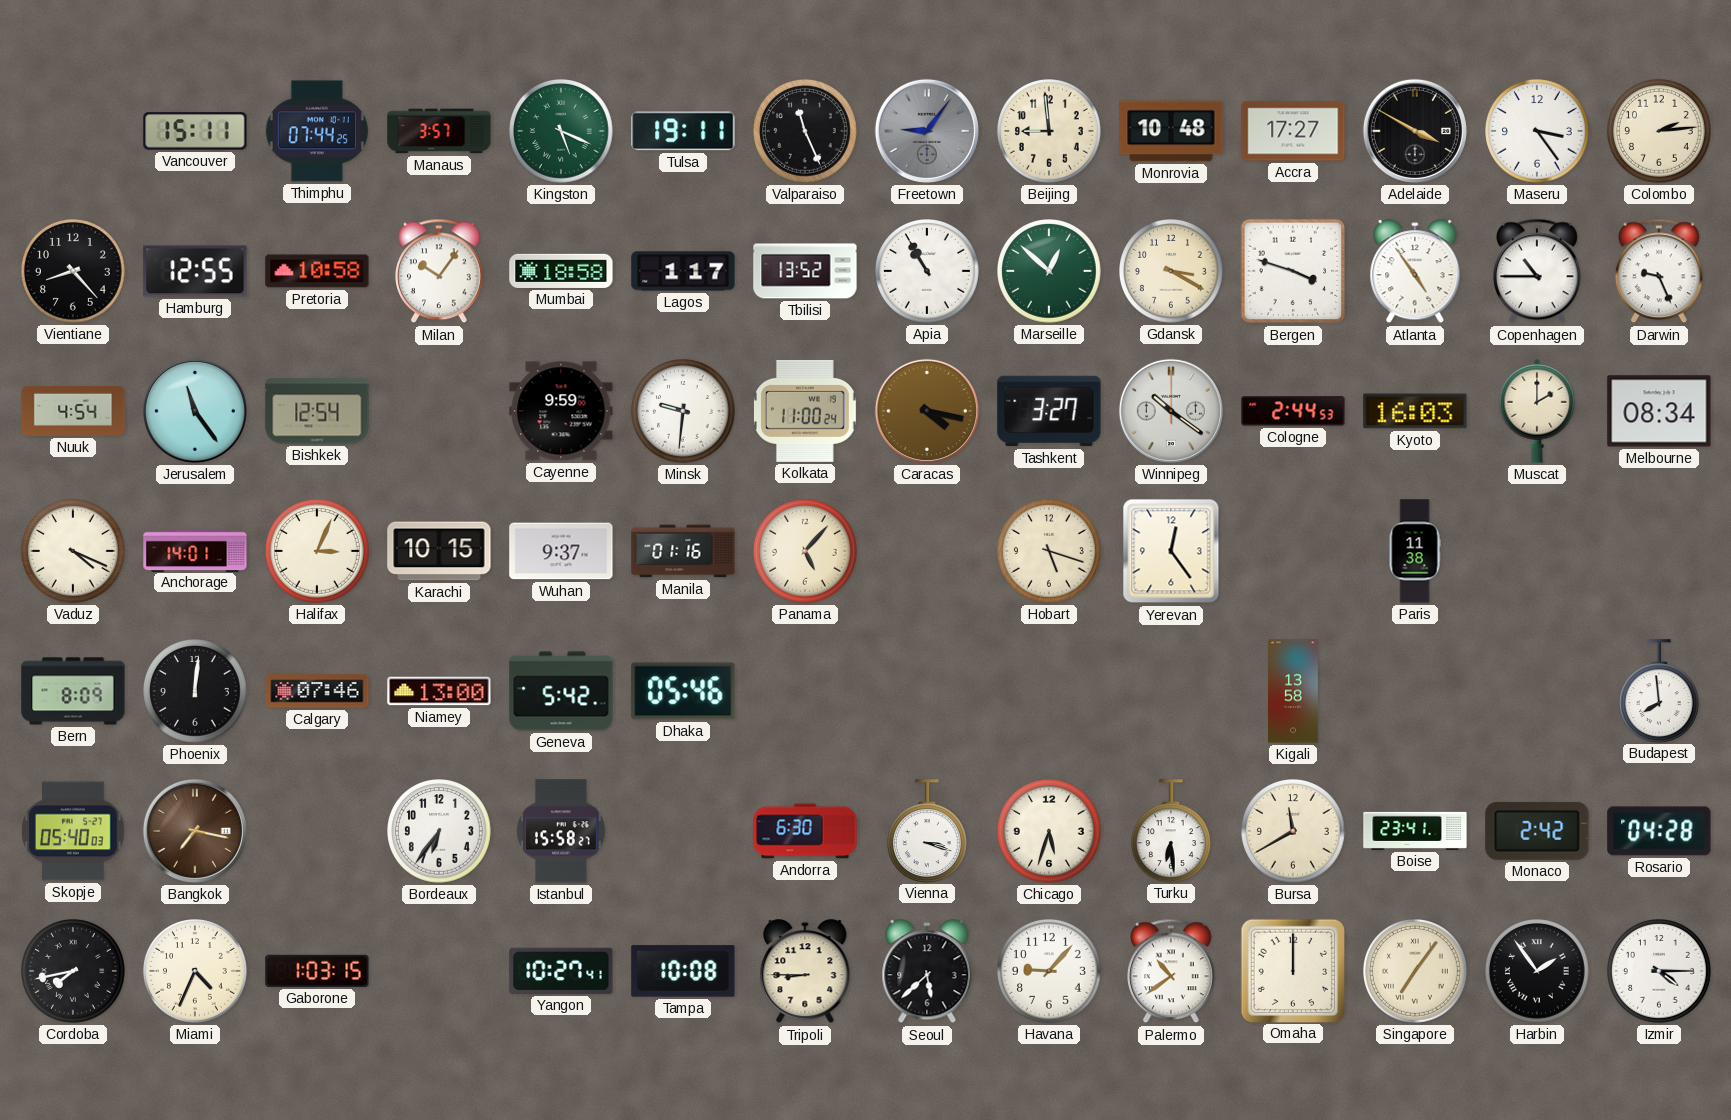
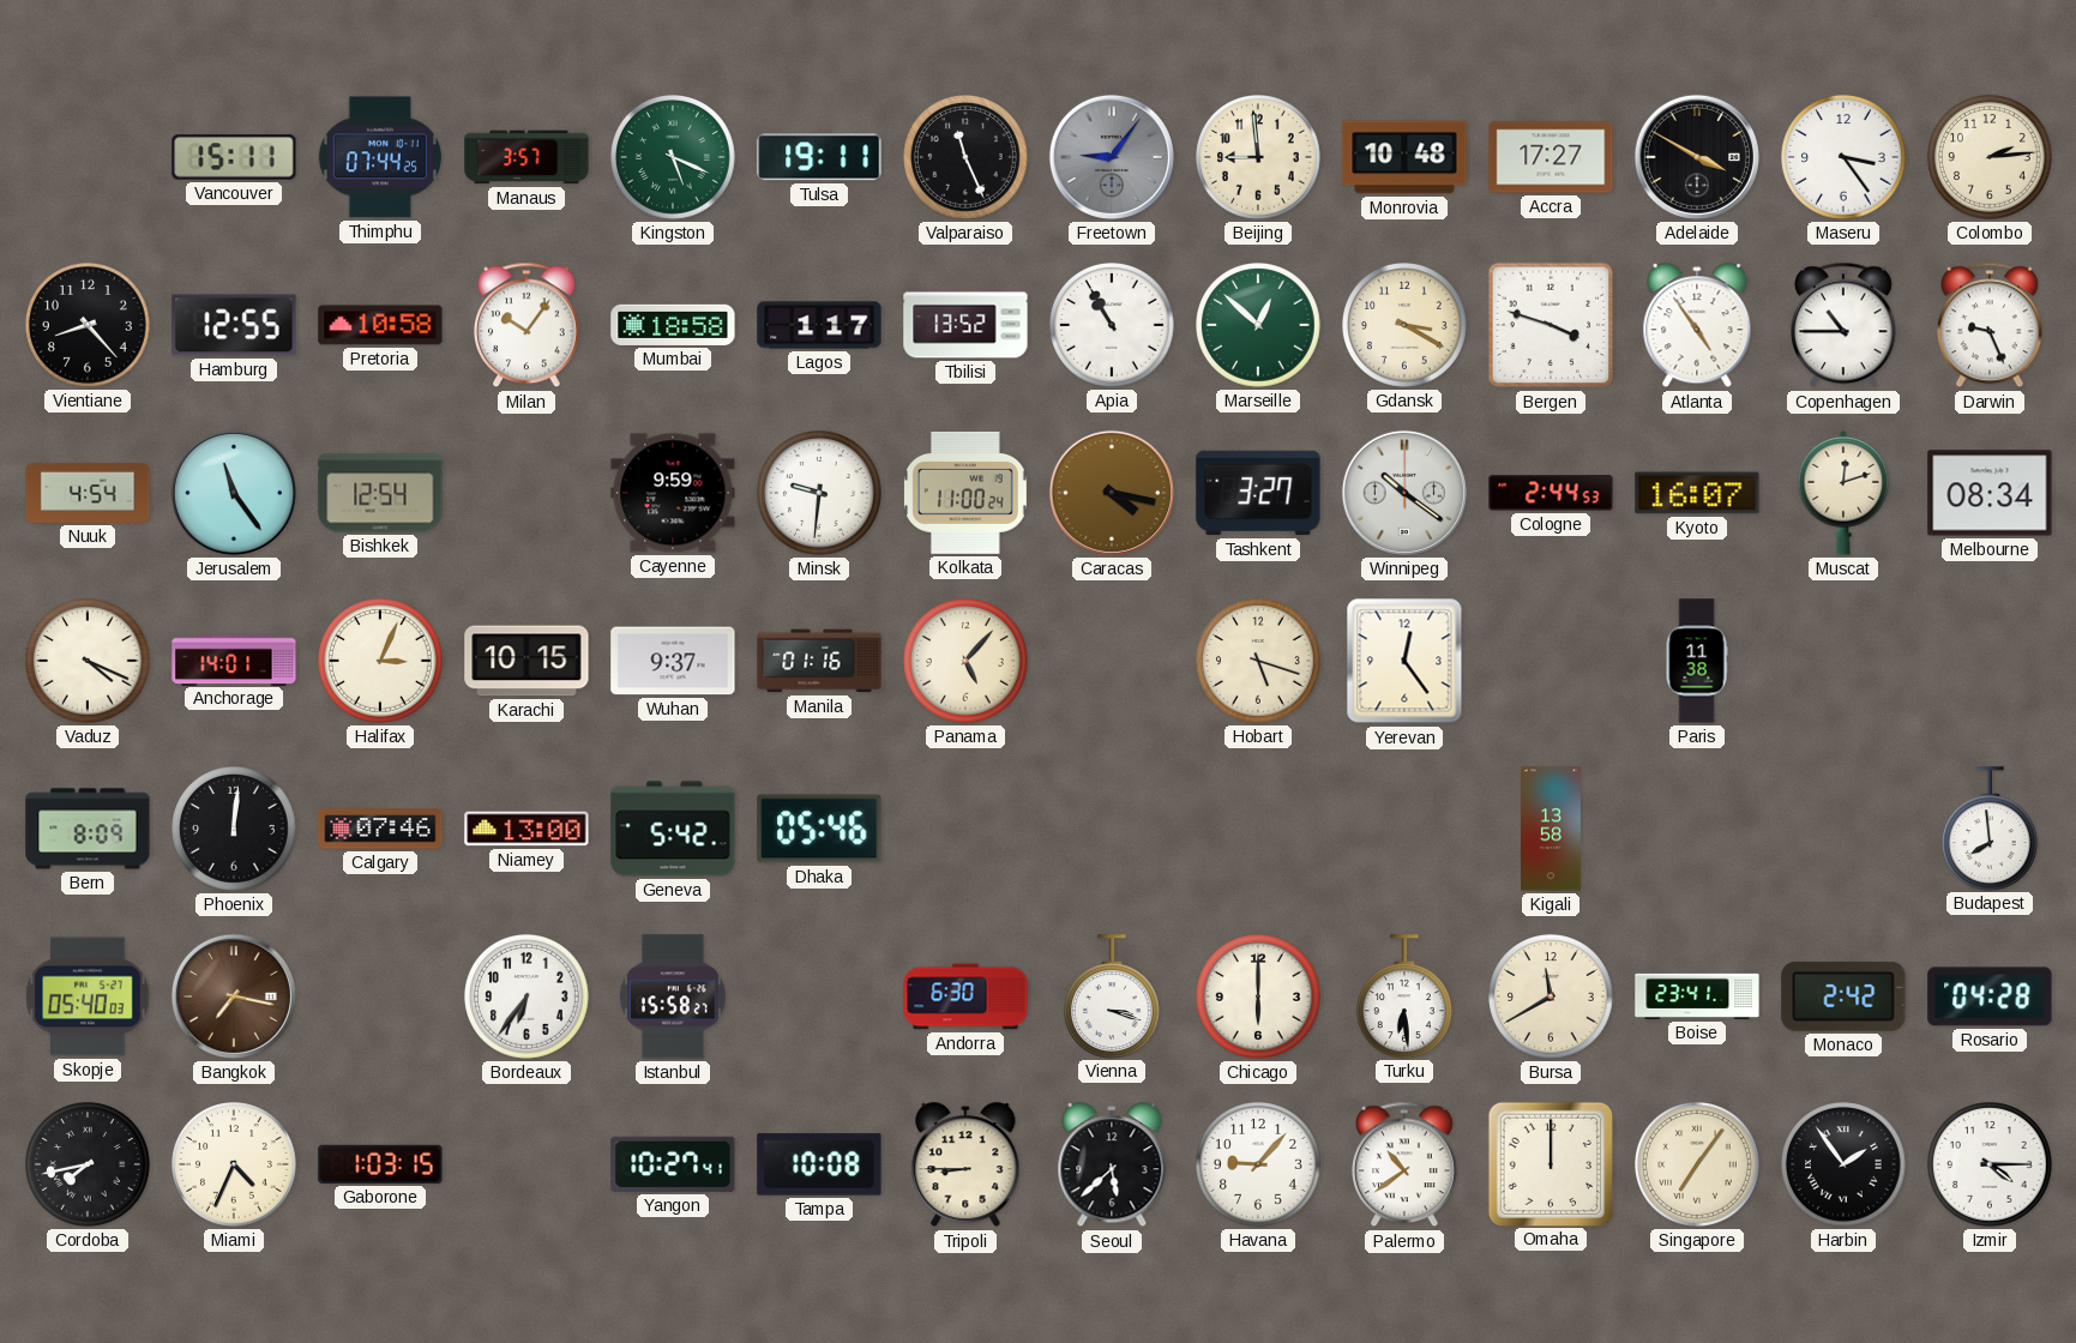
Kyoto: 16:03 -> 16:07 (1697, 493)
Muscat: 2:00 -> 12:12 (1843, 494)
Chicago: 5:33 -> 6:00 (1259, 998)
